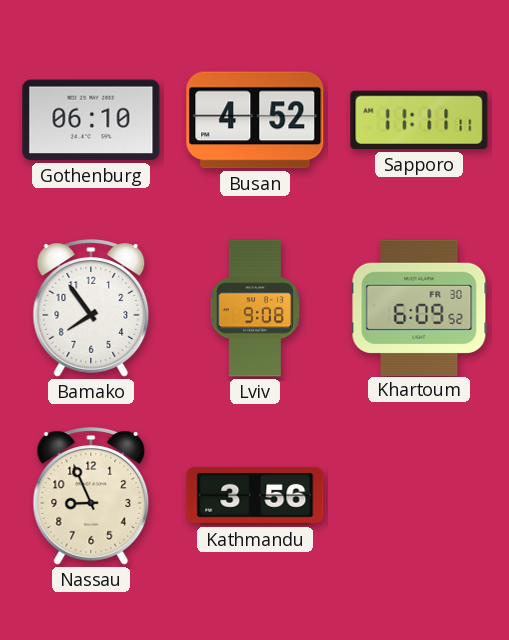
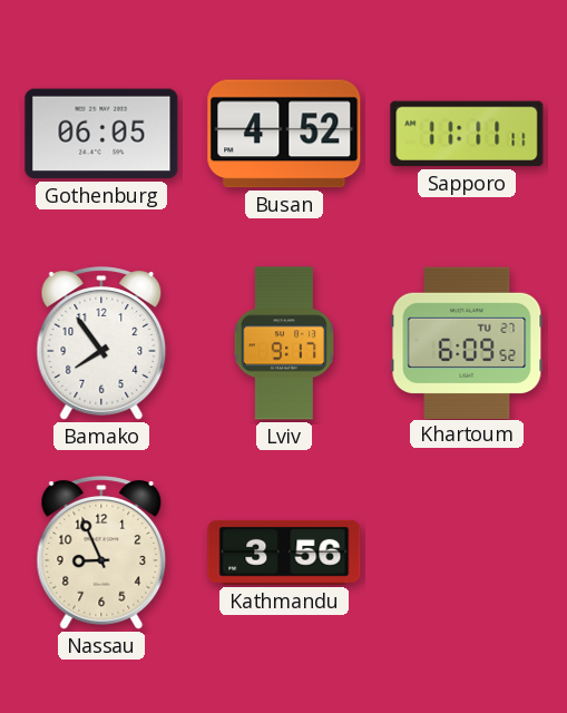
Gothenburg: 06:10 -> 06:05 (101, 134)
Lviv: 9:08 -> 9:17 (283, 343)
Khartoum date: FR 30 -> TU 27 (467, 342)
